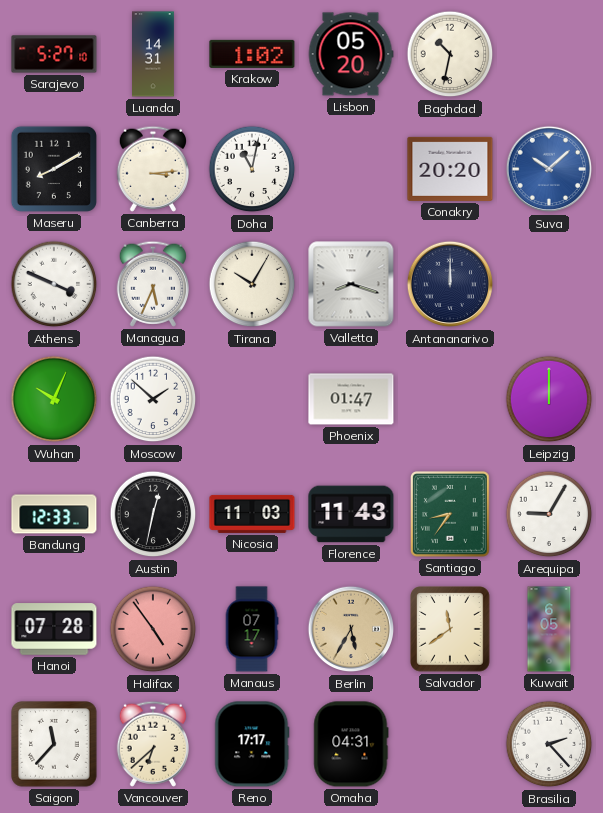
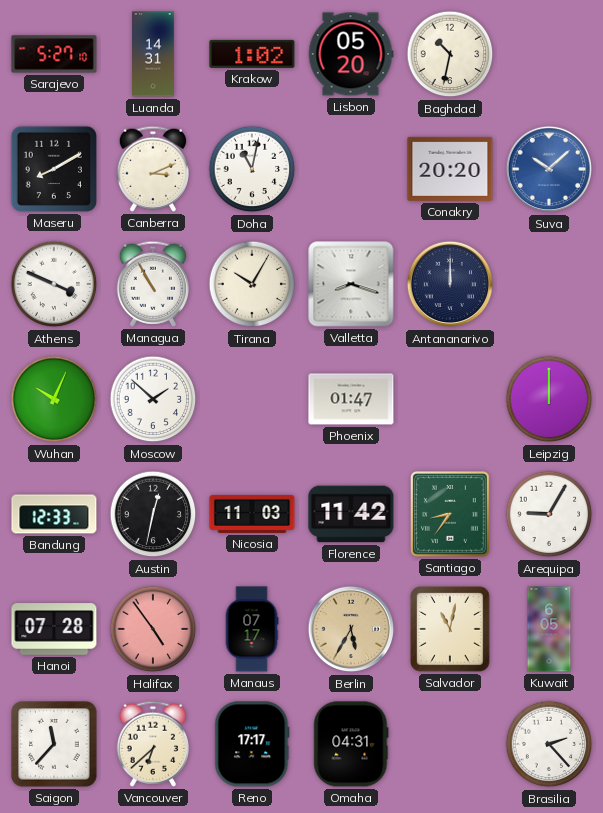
Canberra: 3:14 -> 3:11 (152, 169)
Managua: 5:34 -> 10:55 (152, 284)
Florence: 11:43 -> 11:42 (351, 514)
Salvador: 11:39 -> 11:02 (450, 629)
